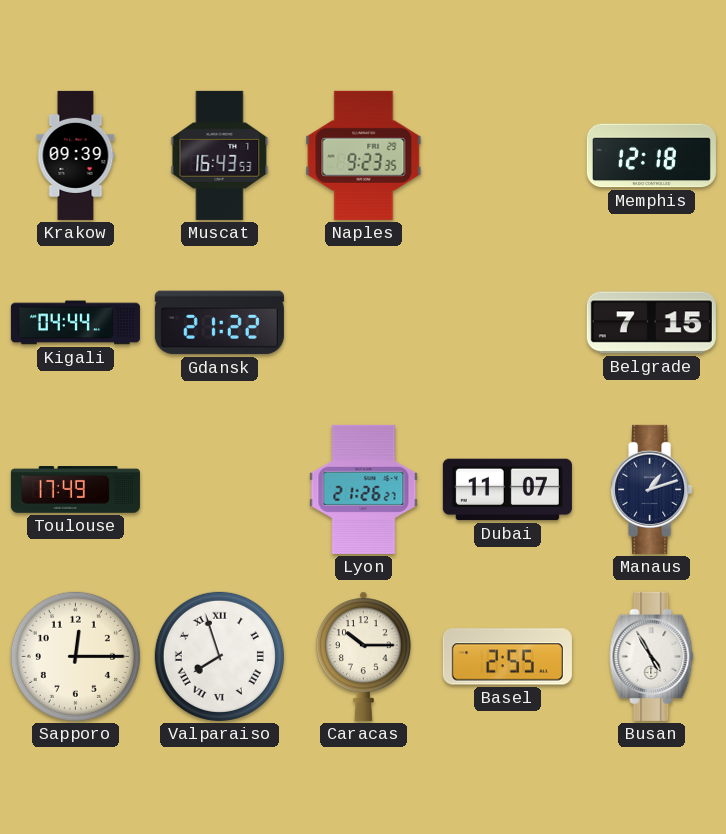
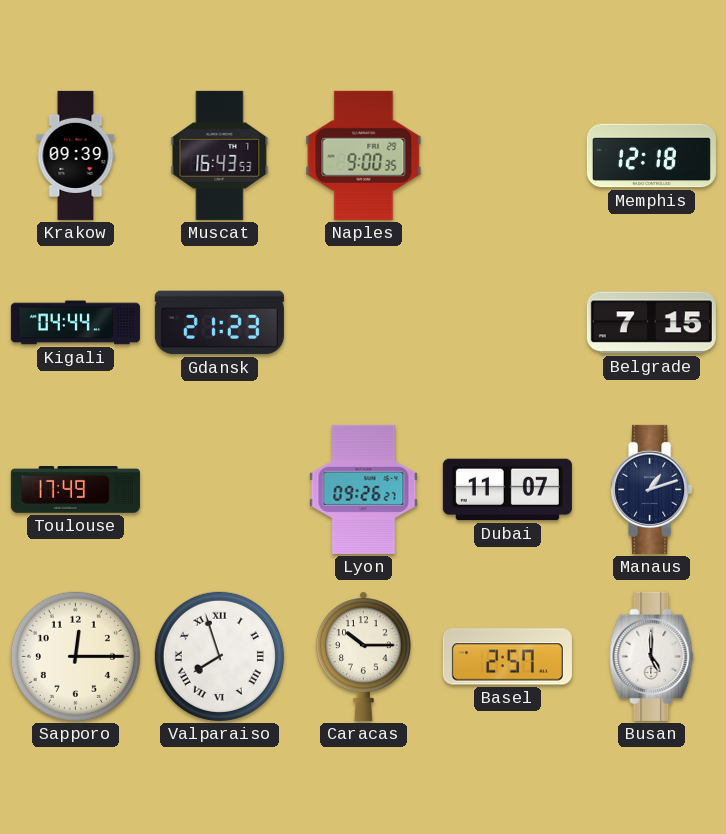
Naples: 9:23 -> 9:00 (364, 155)
Gdansk: 21:22 -> 21:23 (219, 323)
Lyon: 21:26 -> 09:26 (364, 489)
Basel: 2:55 -> 2:57 (507, 657)
Busan: 4:55 -> 5:00 (652, 656)
